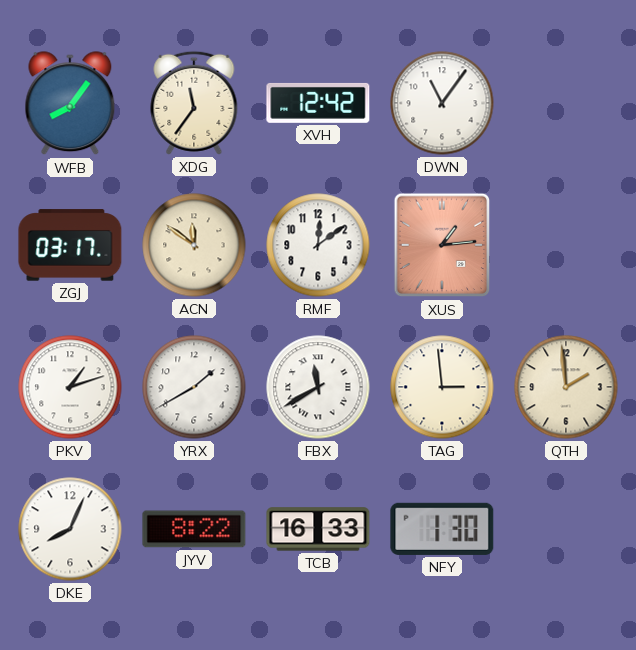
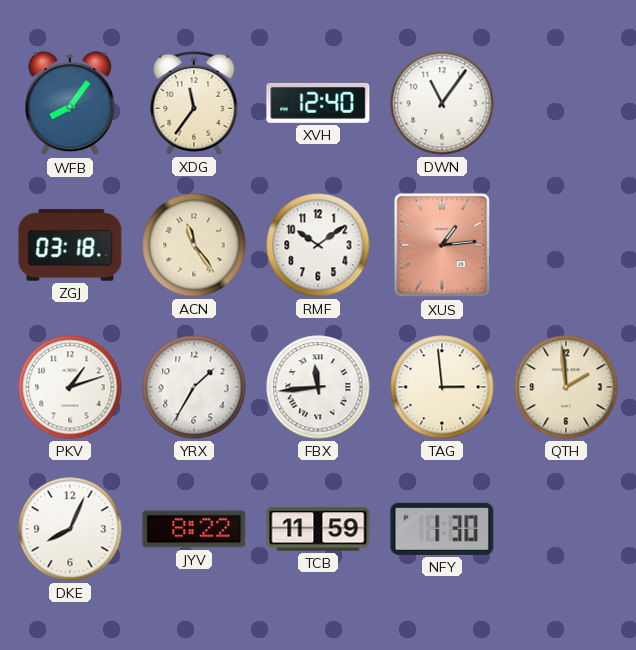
XVH: 12:42 -> 12:40 (318, 103)
ZGJ: 03:17 -> 03:18 (70, 245)
ACN: 11:51 -> 11:24 (194, 245)
RMF: 12:09 -> 10:09 (318, 245)
YRX: 1:40 -> 1:35 (194, 387)
FBX: 11:40 -> 11:44 (318, 387)
TCB: 16:33 -> 11:59 (318, 529)
